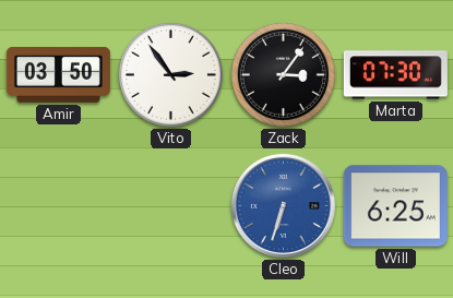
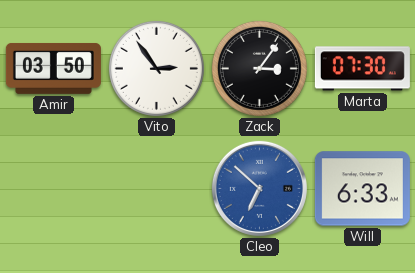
Cleo: 6:33 -> 6:52 (259, 188)
Will: 6:25 -> 6:33 (362, 189)
